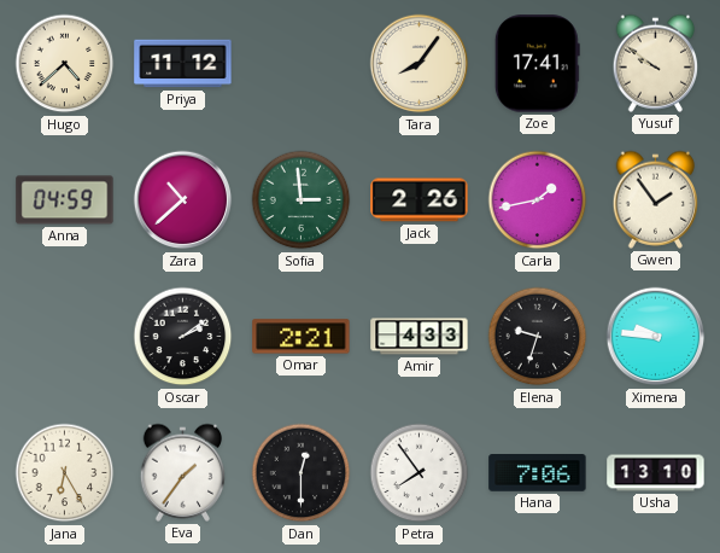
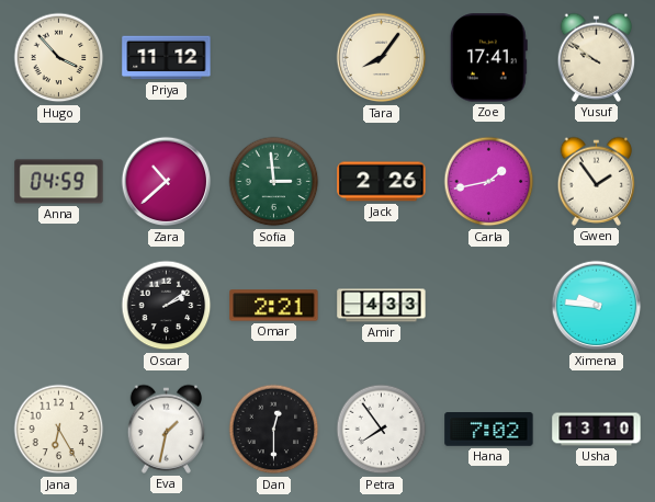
Hugo: 4:38 -> 3:53 (59, 58)
Elena: 9:33 -> none (538, 337)
Eva: 1:36 -> 1:32 (167, 429)
Hana: 7:06 -> 7:02 (489, 430)
